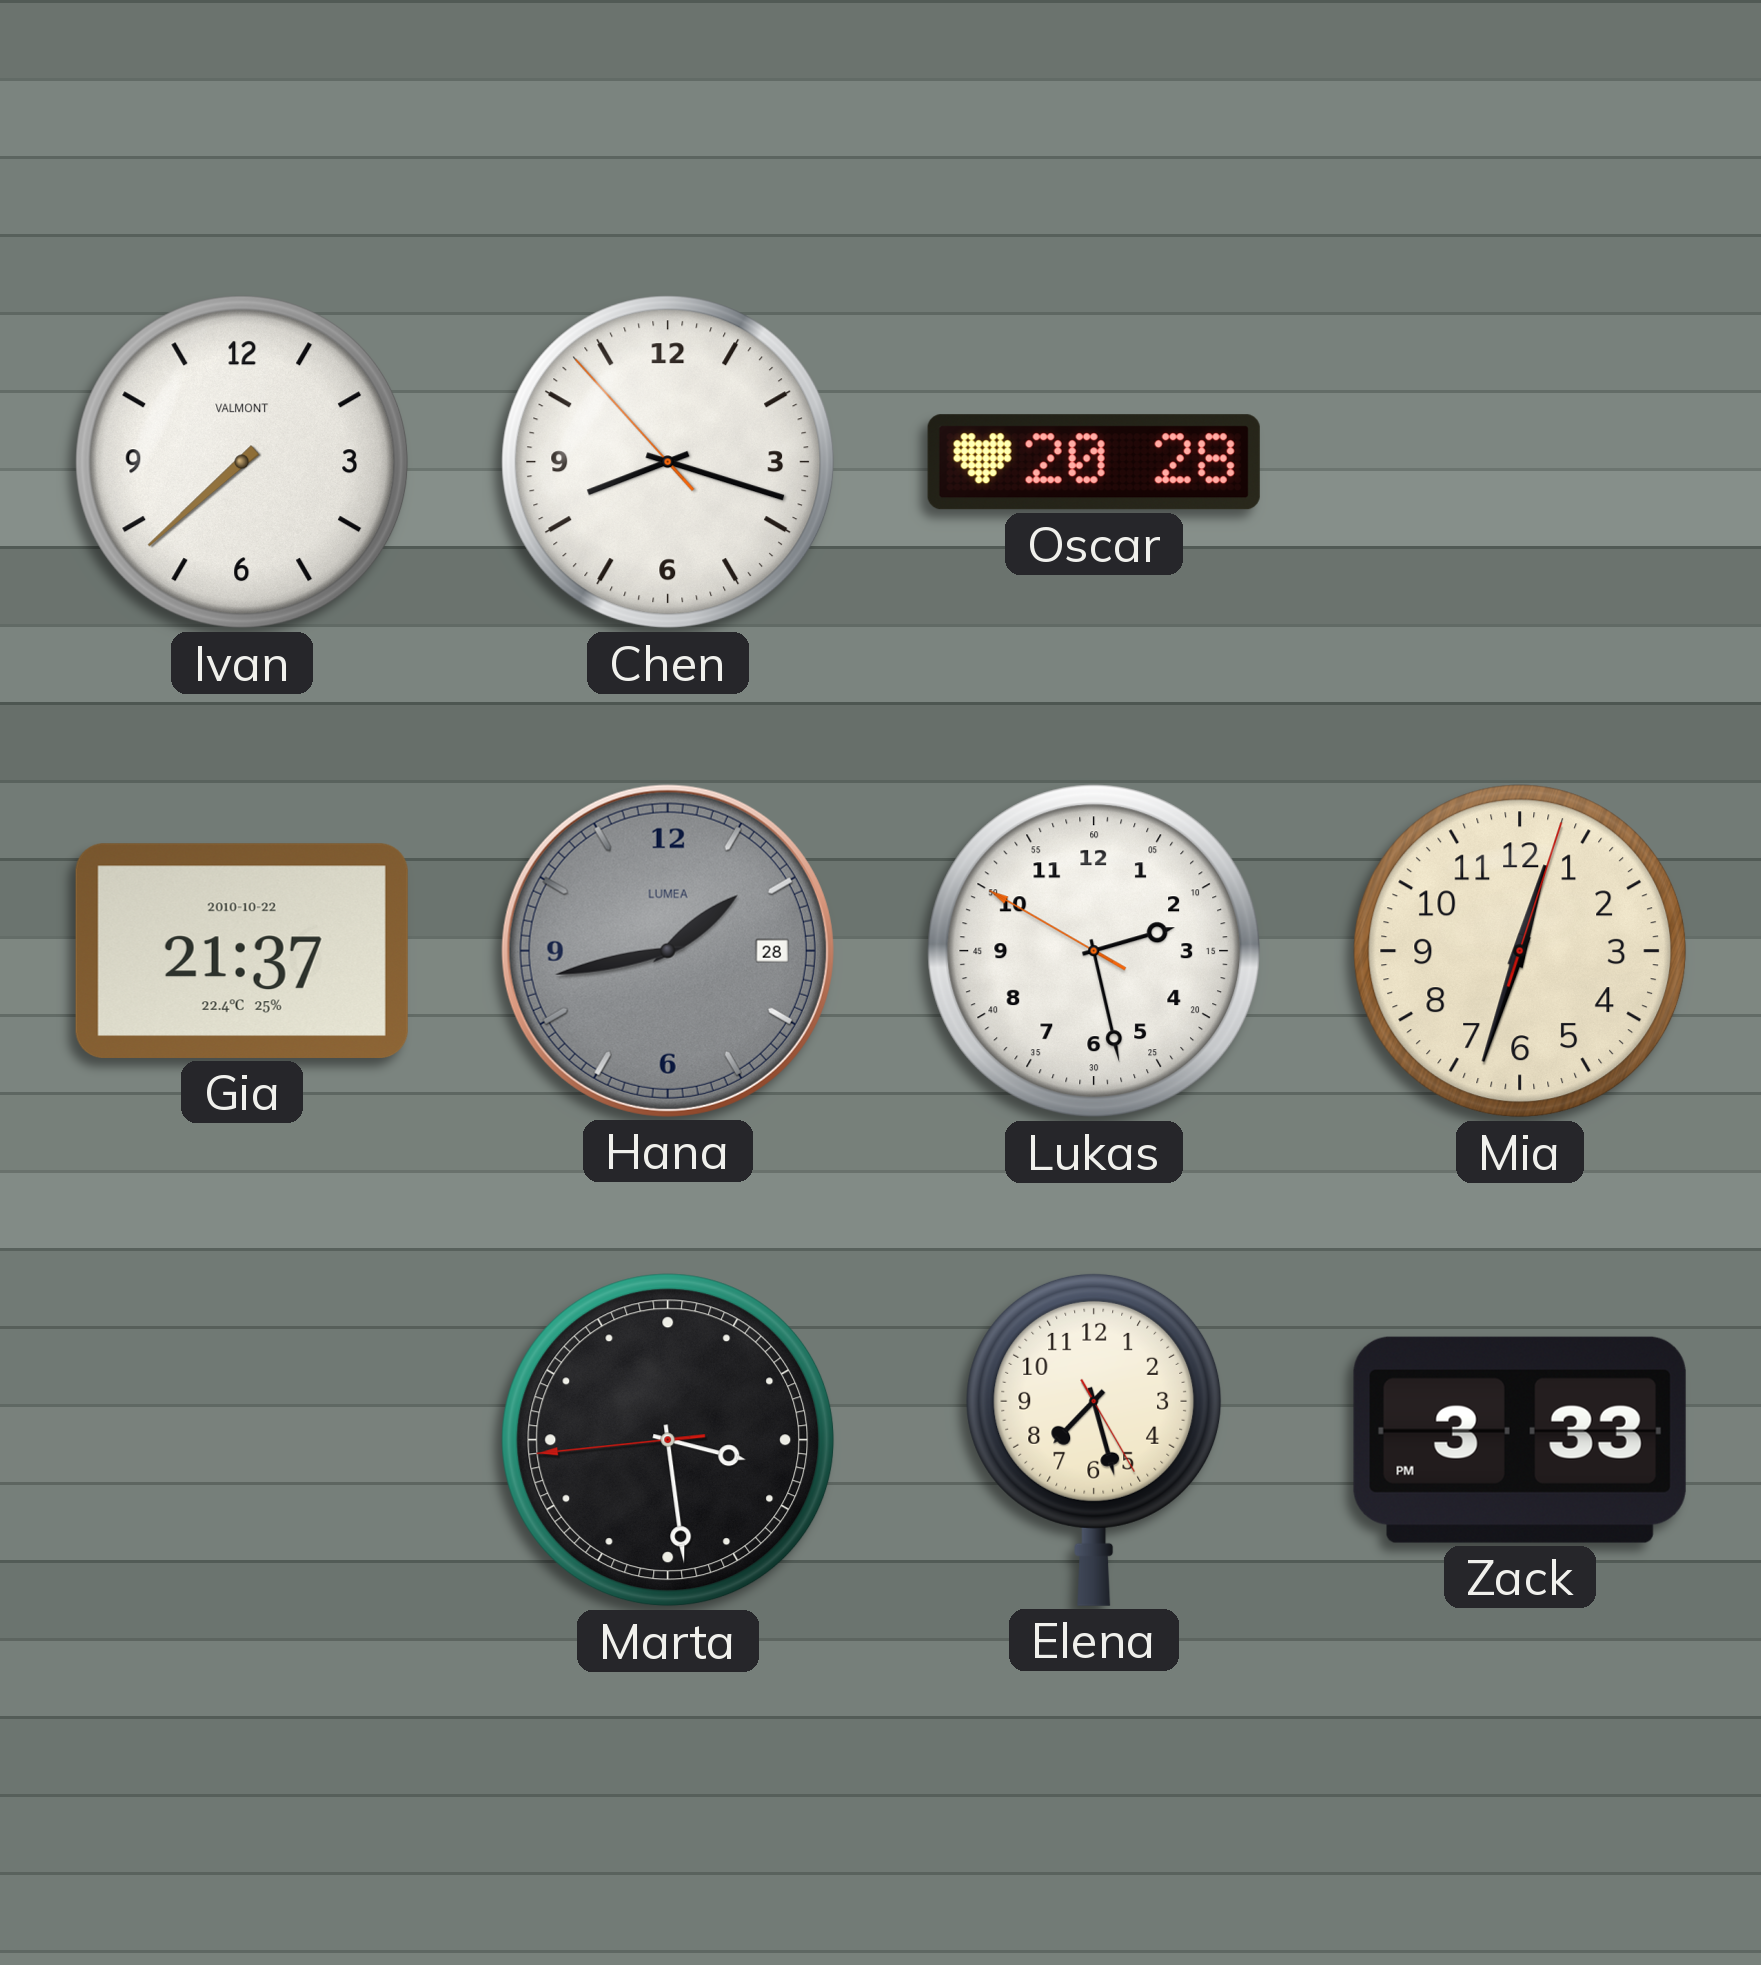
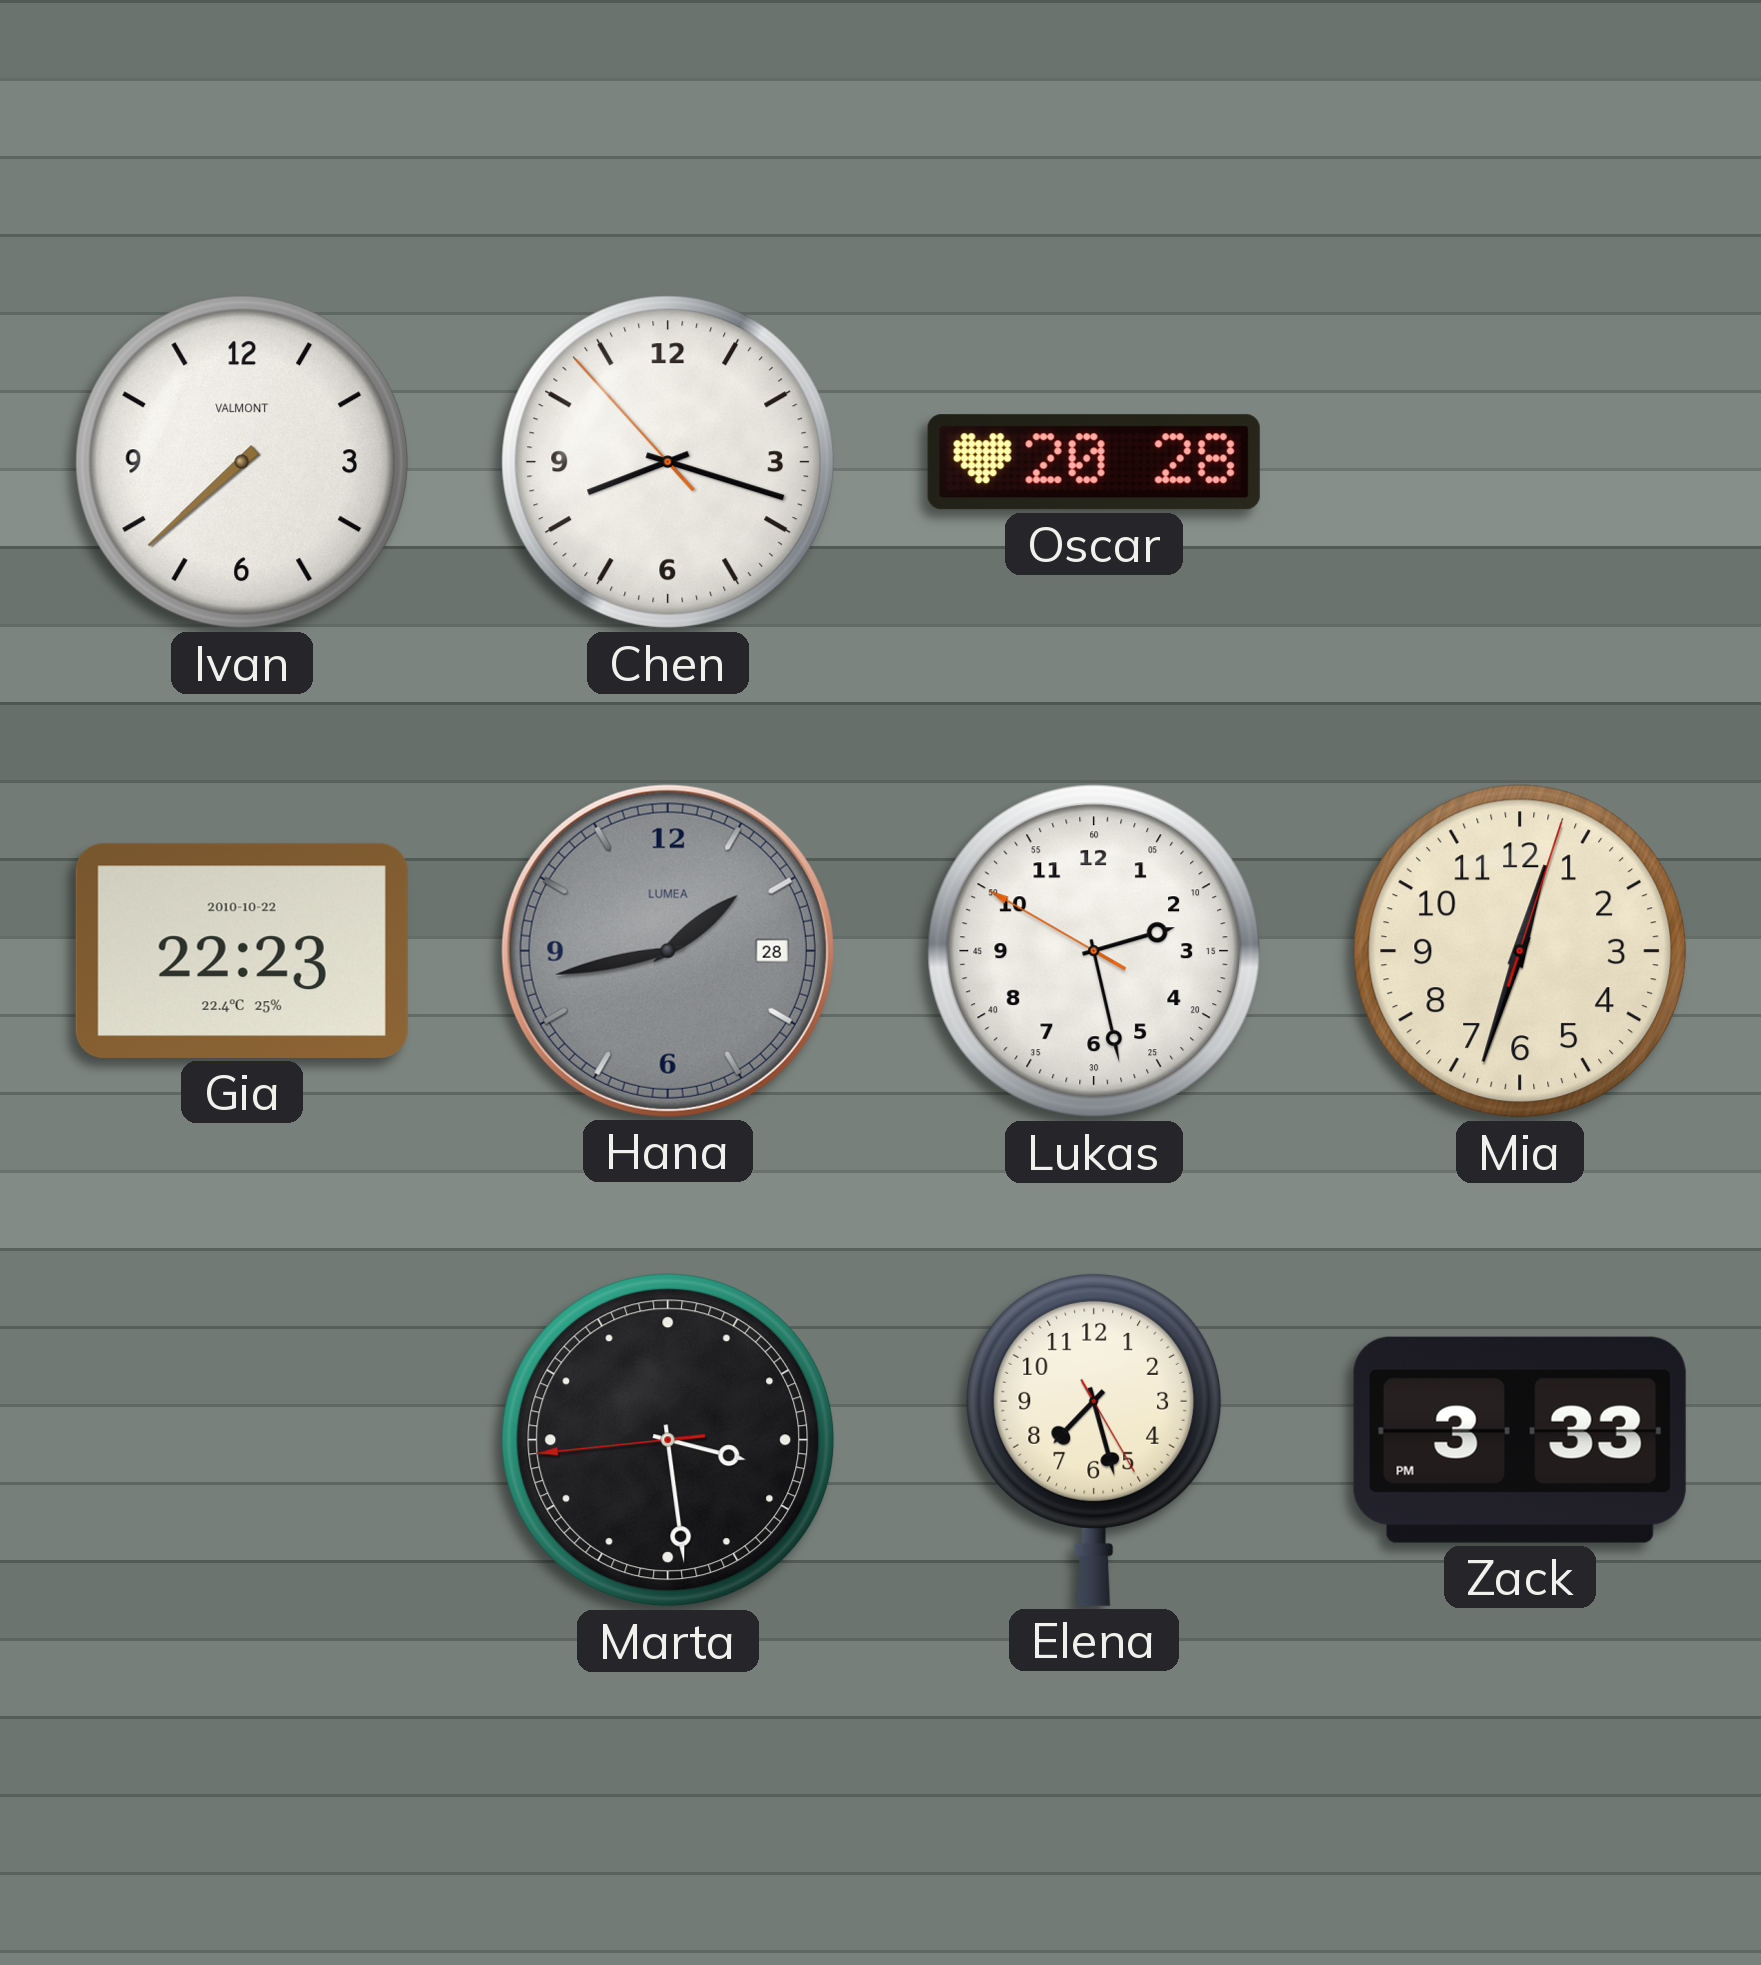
Gia: 21:37 -> 22:23 (242, 951)
